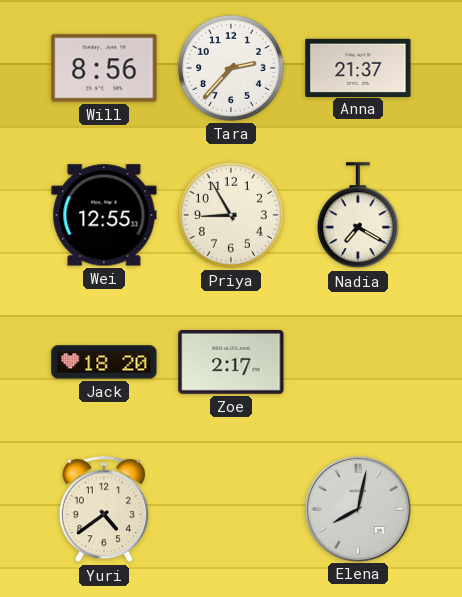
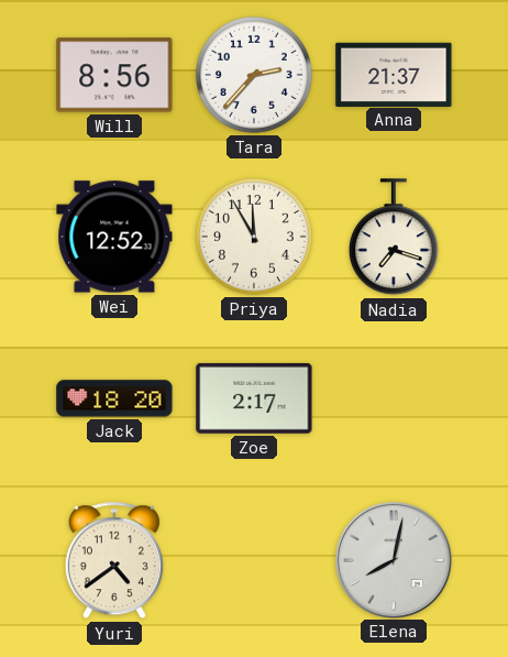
Wei: 12:55 -> 12:52 (114, 237)
Priya: 8:55 -> 11:55 (254, 237)
Nadia: 7:20 -> 7:18 (394, 238)
